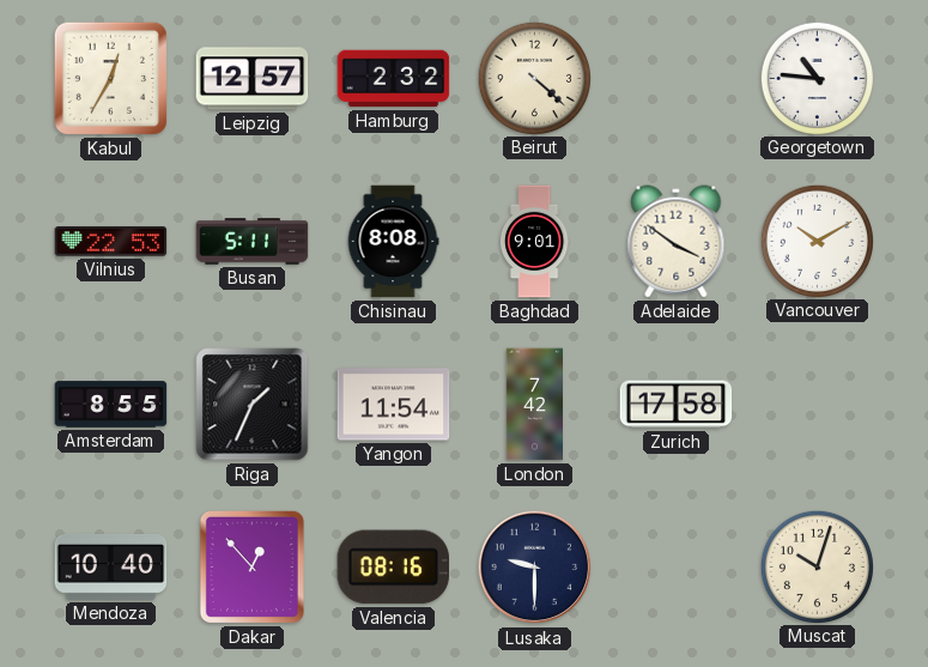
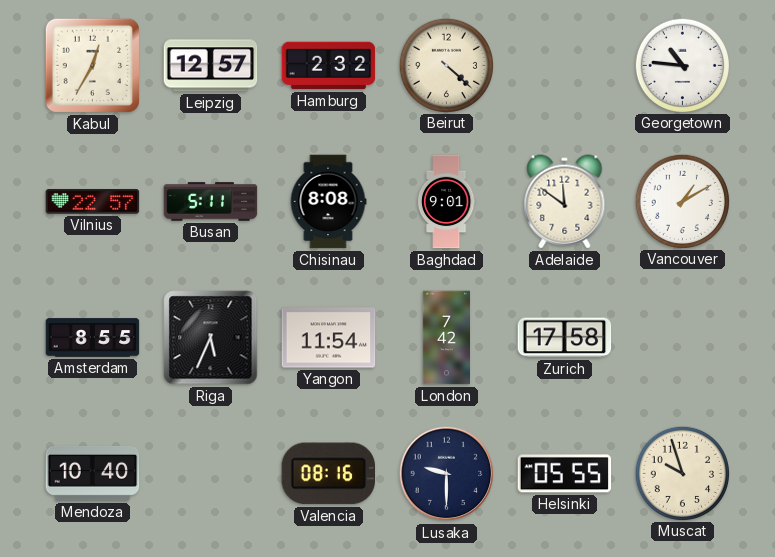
Vilnius: 22:53 -> 22:57 (93, 202)
Adelaide: 3:51 -> 11:51 (565, 202)
Vancouver: 10:10 -> 1:10 (682, 201)
Riga: 1:34 -> 5:34 (211, 338)
Dakar: 12:53 -> none (251, 566)
Helsinki: none -> 05:55 (565, 474)
Muscat: 10:03 -> 9:57 (682, 473)
